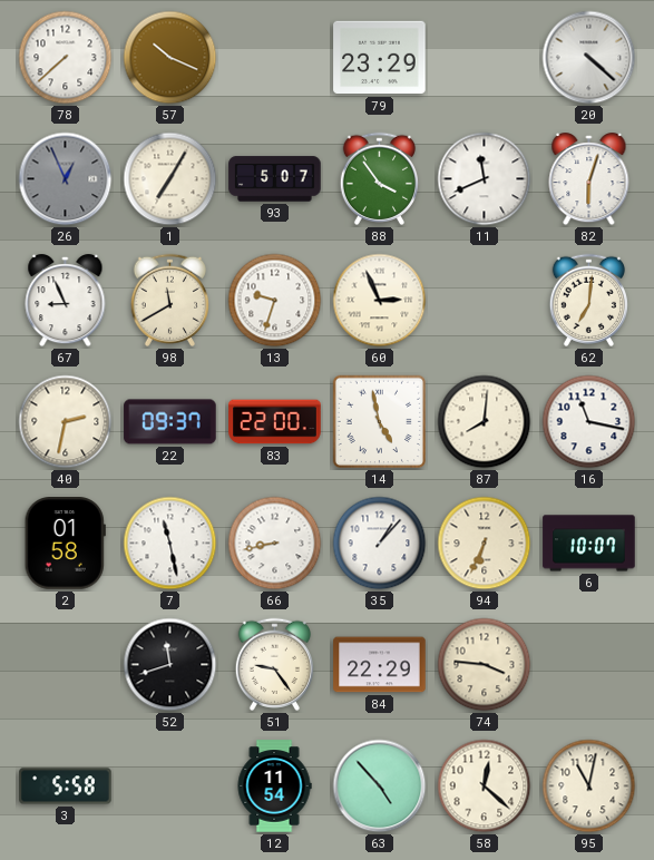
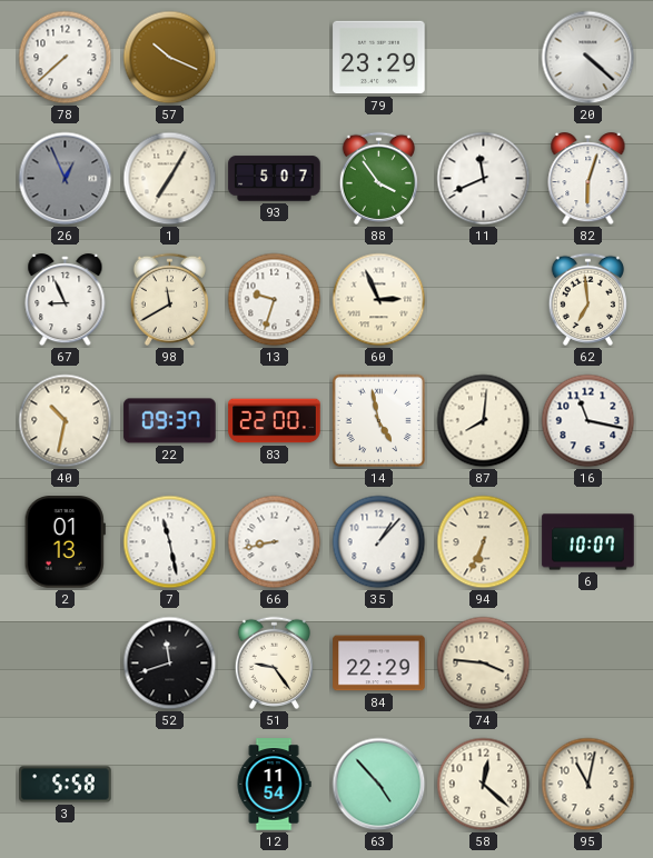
62: 7:01 -> 6:59 (587, 299)
40: 2:32 -> 10:32 (66, 421)
2: 01:58 -> 01:13 (65, 542)
